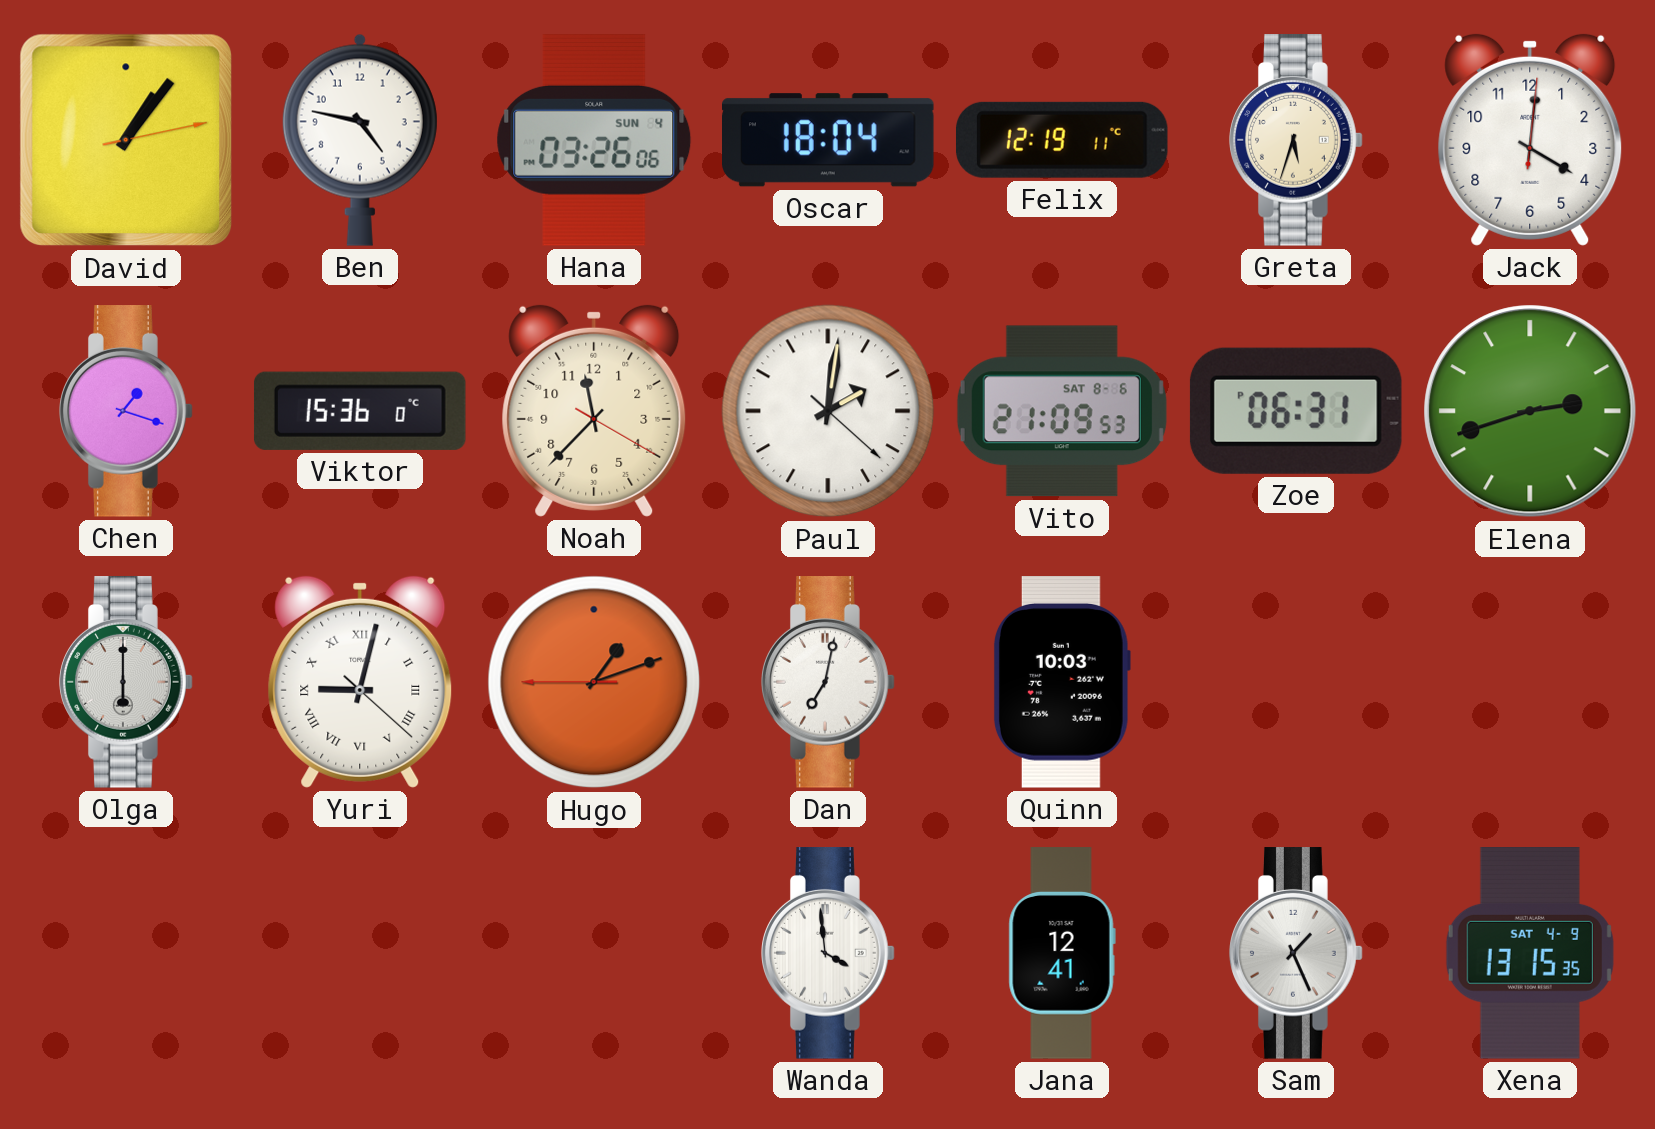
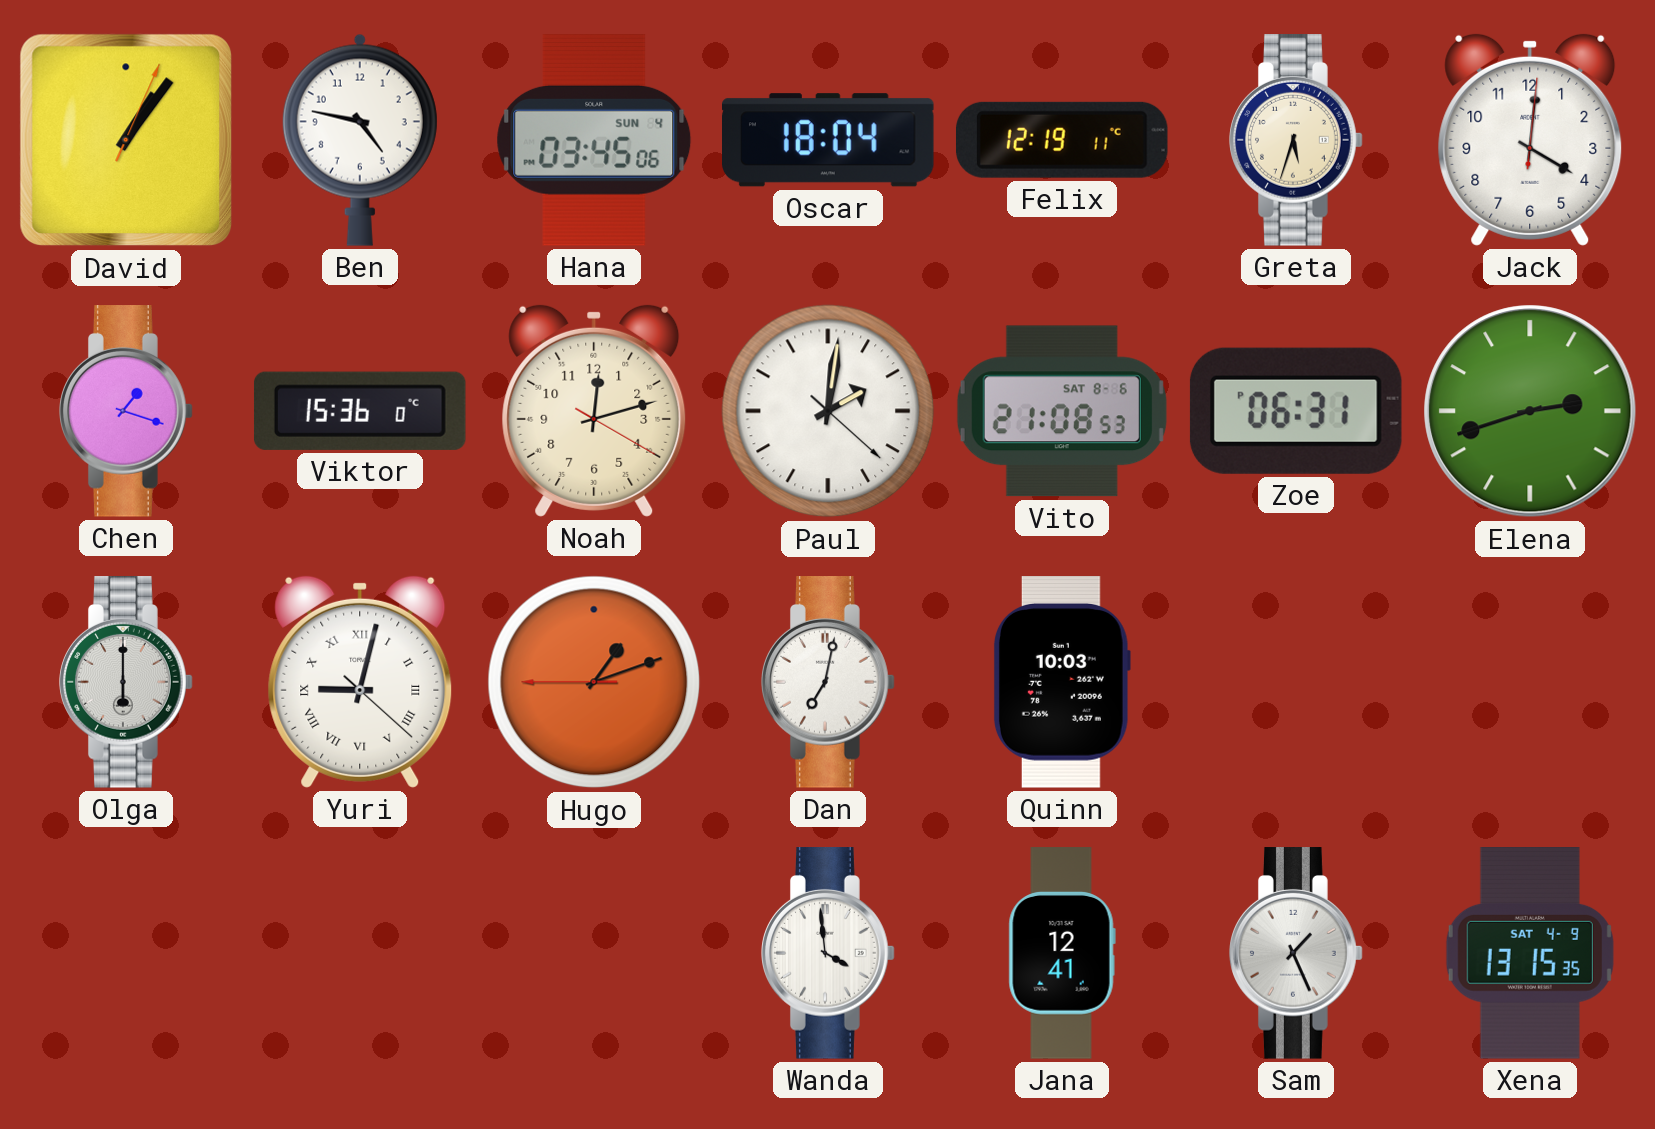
David: 1:06:13 -> 1:06:04 (126, 140)
Hana: 03:26 -> 03:45 (594, 141)
Noah: 11:37 -> 12:12 (594, 411)
Vito: 21:09 -> 21:08 (1062, 411)
